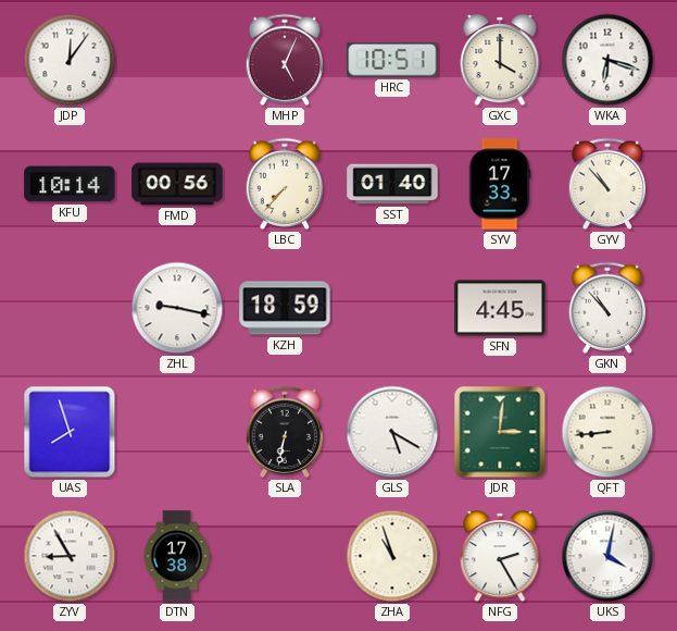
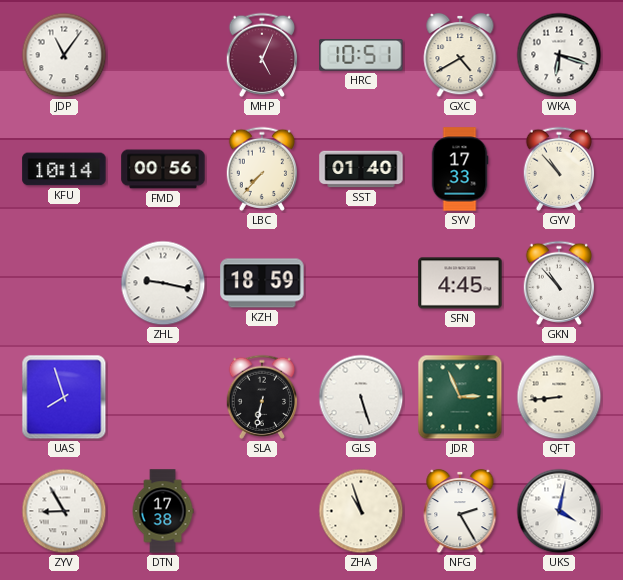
JDP: 12:06 -> 11:06 (64, 55)
GXC: 4:00 -> 4:40 (460, 55)
GLS: 5:20 -> 5:27 (361, 397)
JDR: 3:01 -> 2:56 (460, 397)
